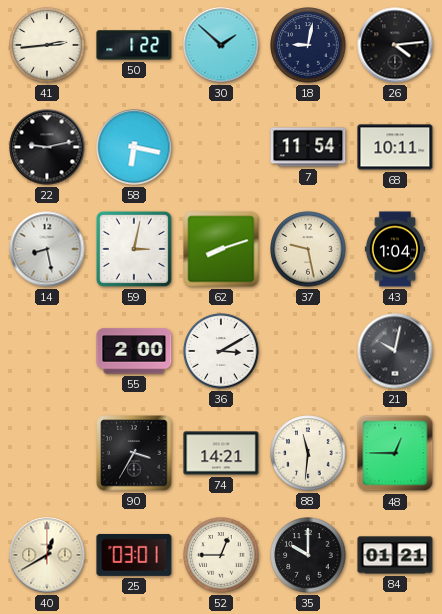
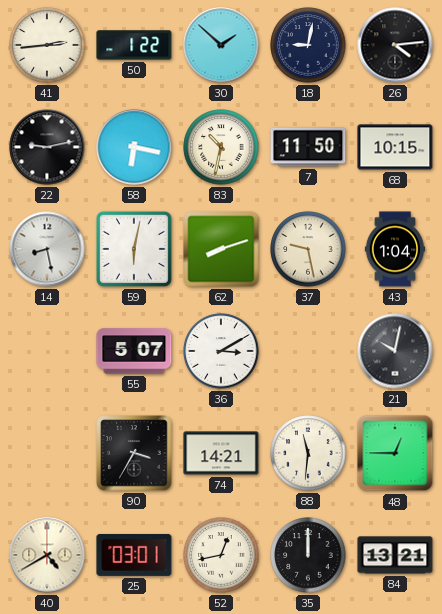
83: none -> 10:32 (221, 147)
7: 11:54 -> 11:50 (308, 147)
68: 10:11 -> 10:15 (395, 147)
59: 3:02 -> 6:02 (134, 249)
55: 2:00 -> 5:07 (134, 351)
40: 12:40 -> 4:40 (47, 555)
52: 12:45 -> 12:43 (221, 555)
35: 10:00 -> 12:00 (308, 555)
84: 01:21 -> 13:21 (395, 555)
